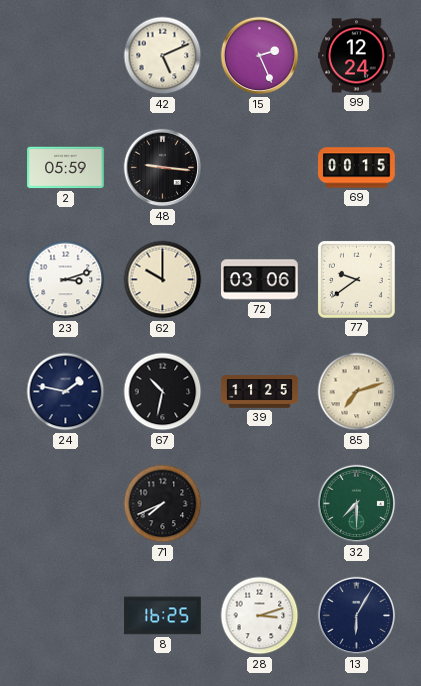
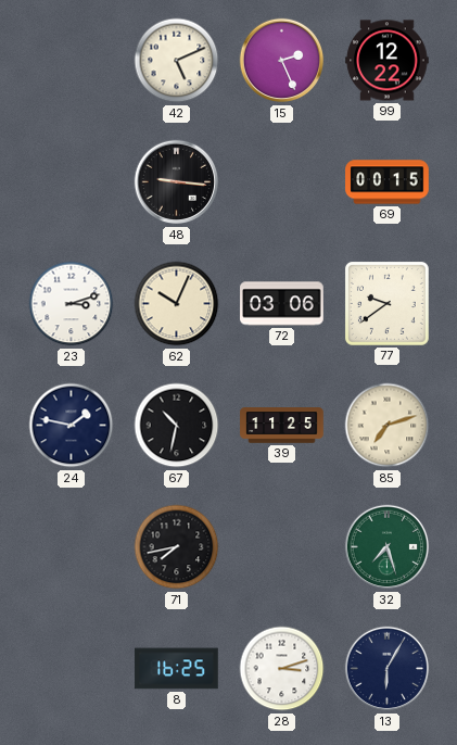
99: 12:24 -> 12:22 (388, 61)
2: 05:59 -> none (66, 168)
62: 10:00 -> 10:04 (177, 304)
71: 7:41 -> 7:43 (177, 547)
32: 7:30 -> 7:27 (388, 547)
